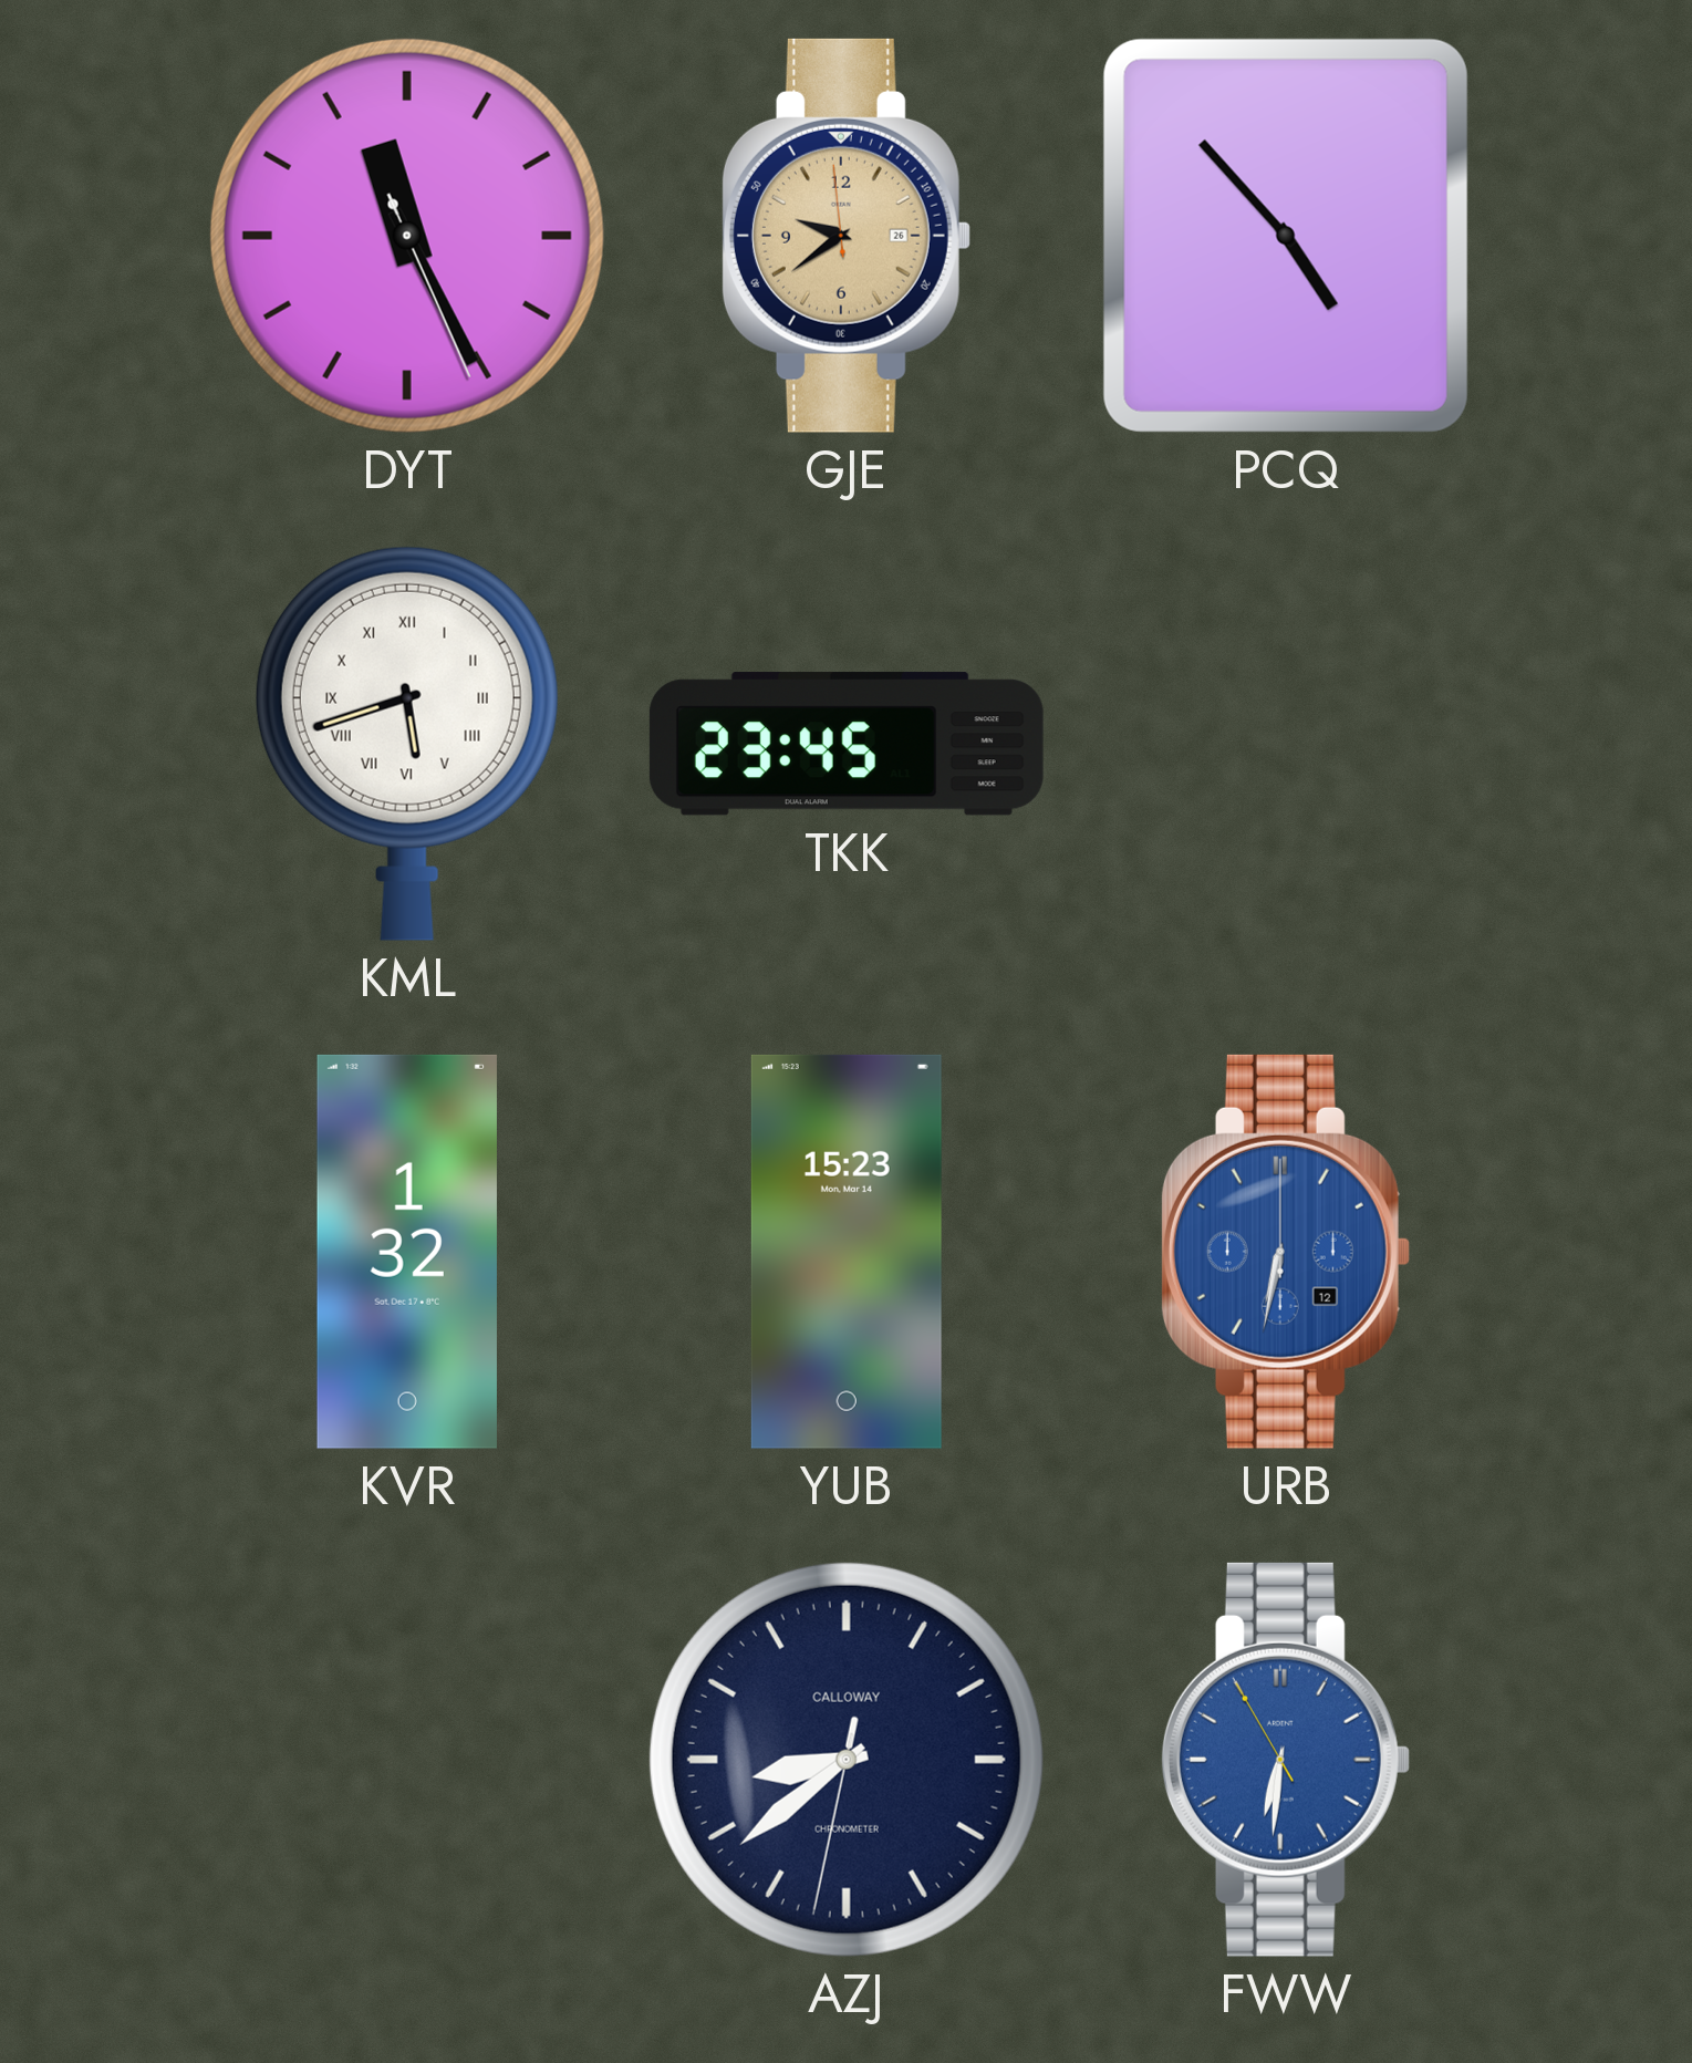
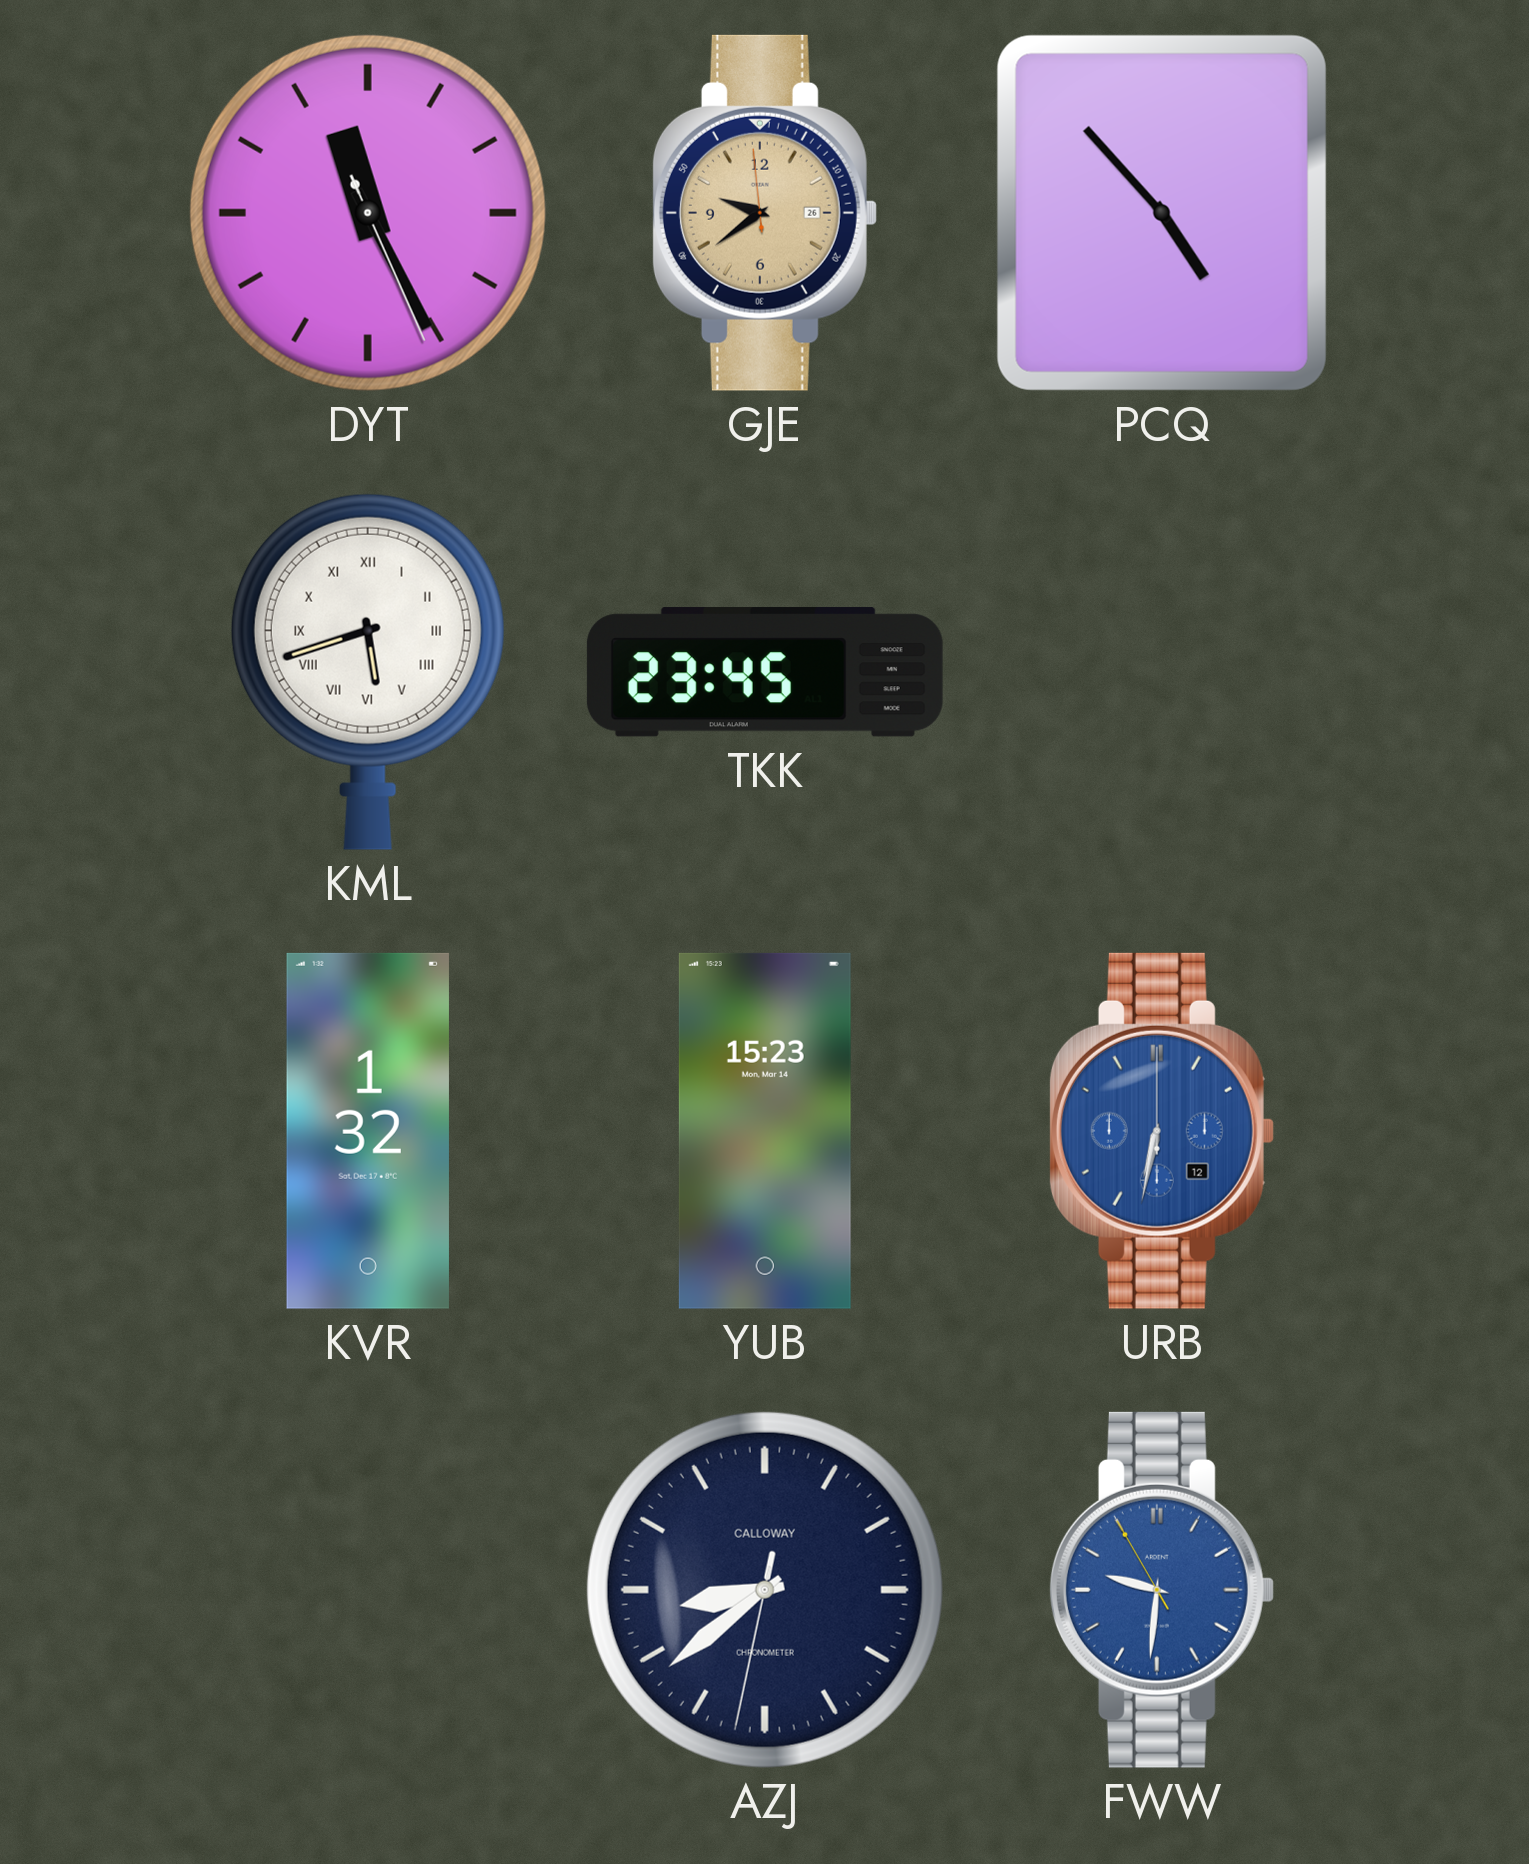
FWW: 6:30 -> 9:30 (1161, 1590)
